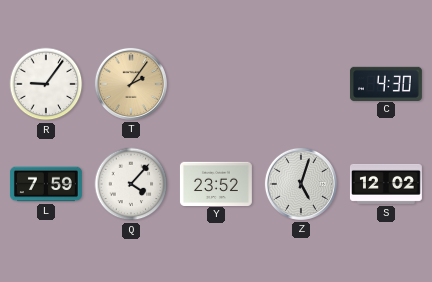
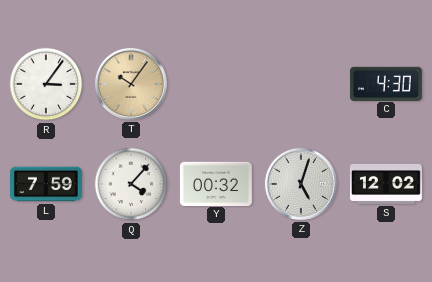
R: 9:06 -> 3:06 (46, 84)
T: 2:06 -> 10:06 (131, 84)
Y: 23:52 -> 00:32 (216, 183)
